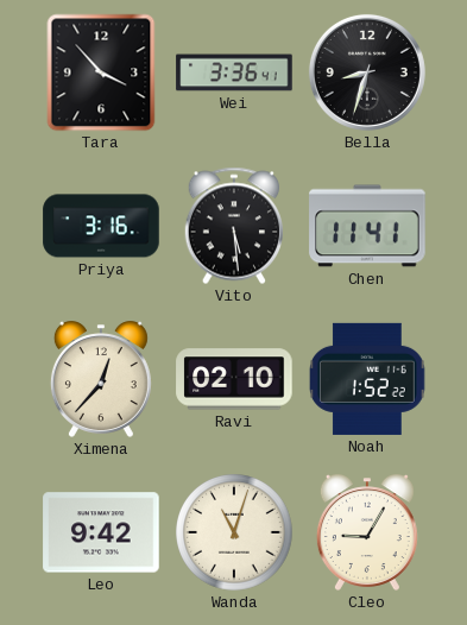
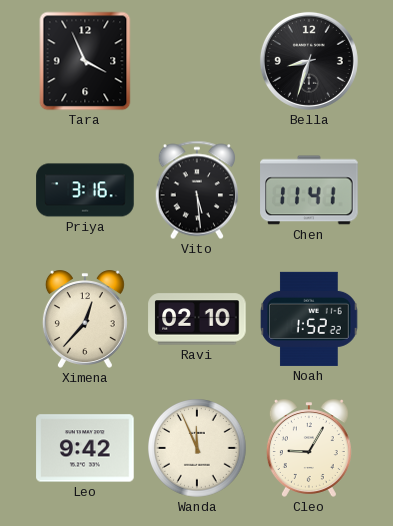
Tara: 3:53 -> 3:56 (85, 61)
Wei: 3:36 -> none (234, 72)
Wanda: 11:03 -> 11:56 (197, 448)
